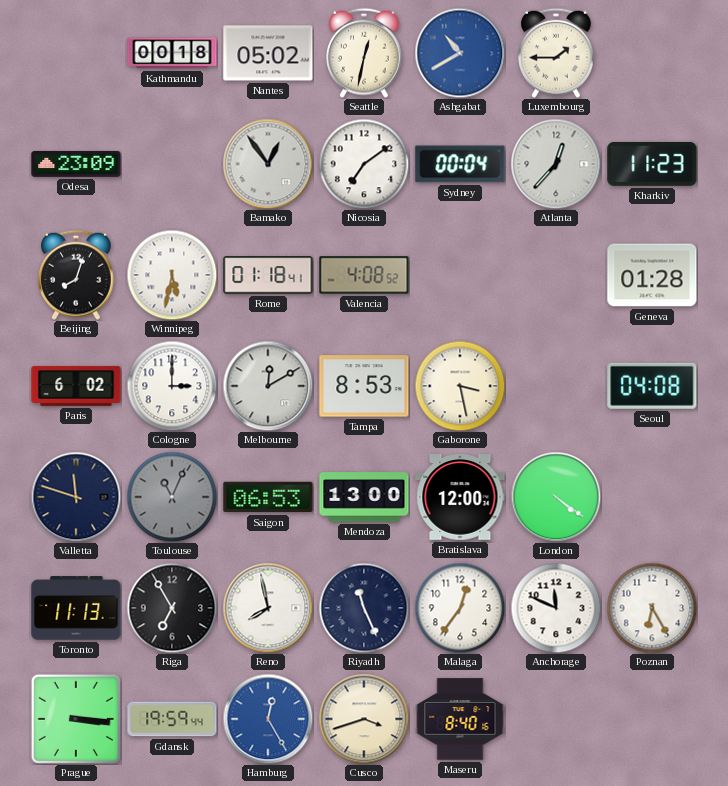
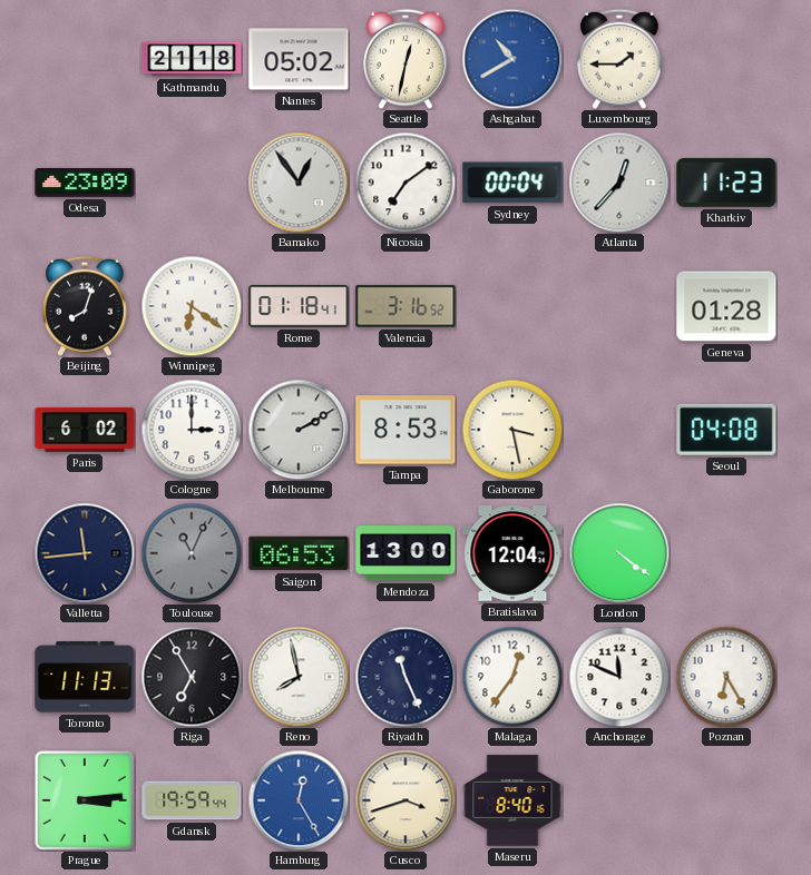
Kathmandu: 00:18 -> 21:18 (192, 59)
Winnipeg: 5:32 -> 6:21 (192, 306)
Valencia: 4:08 -> 3:16 (405, 306)
Melbourne: 12:10 -> 2:10 (299, 430)
Valletta: 11:48 -> 11:44 (85, 553)
Bratislava: 12:00 -> 12:04 (512, 554)
Prague: 3:16 -> 3:14 (85, 800)
